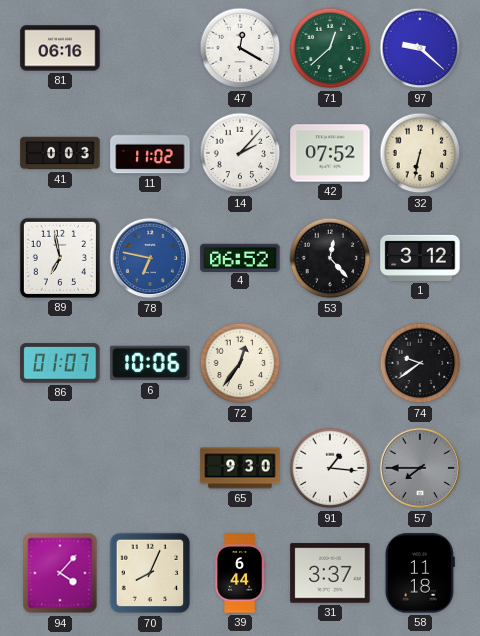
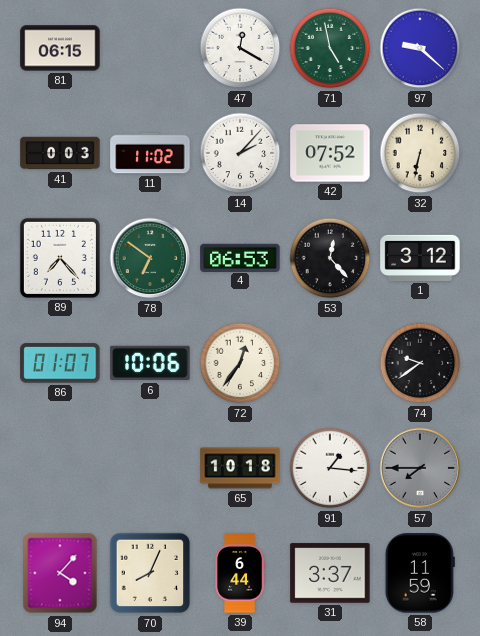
81: 06:16 -> 06:15 (60, 48)
71: 12:38 -> 4:58 (330, 48)
89: 6:58 -> 7:23 (60, 258)
78: 6:47 -> 6:51 (150, 258)
78 dial: blue -> green (150, 258)
4: 06:52 -> 06:53 (240, 257)
65: 9:30 -> 10:18 (240, 468)
58: 11:18 -> 11:59 (420, 573)
